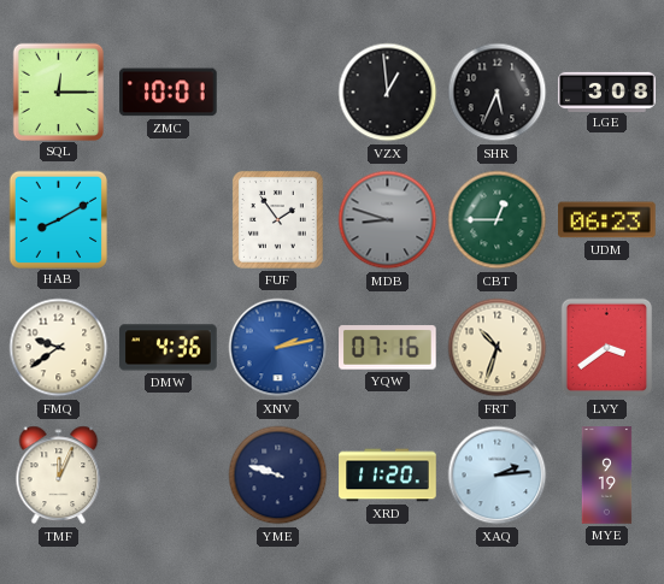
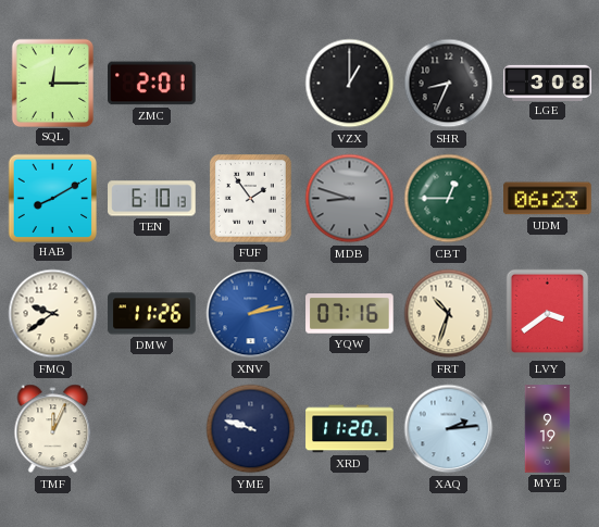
ZMC: 10:01 -> 2:01 (152, 84)
VZX: 12:59 -> 1:00 (350, 84)
SHR: 5:34 -> 8:34 (449, 84)
TEN: none -> 6:10 (152, 199)
DMW: 4:36 -> 11:26 (152, 314)
